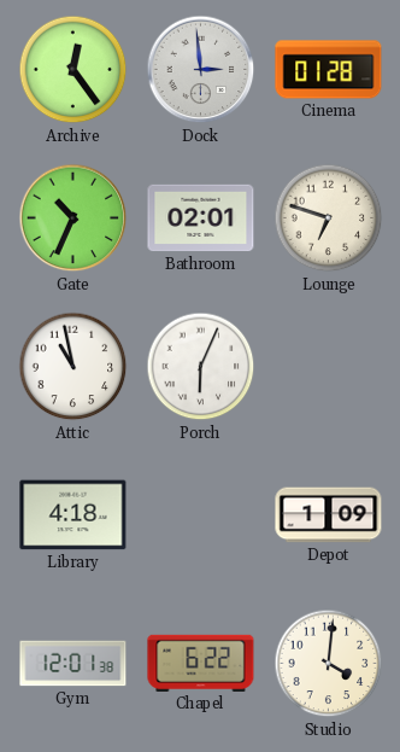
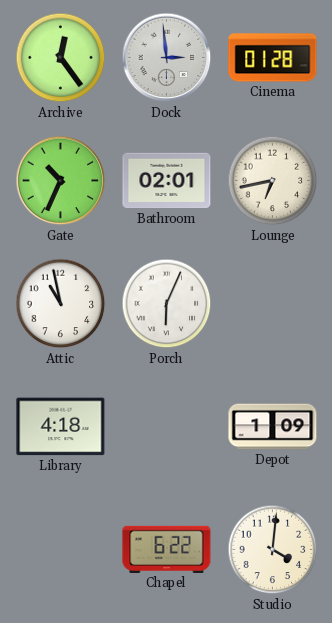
Lounge: 6:48 -> 6:43 (273, 181)
Gym: 12:01 -> none (73, 664)
